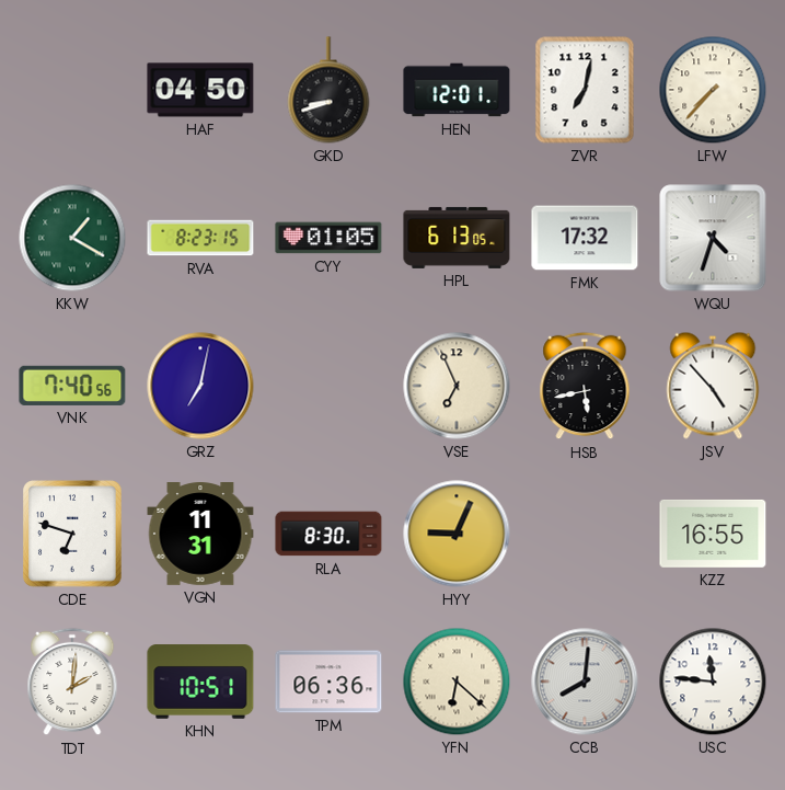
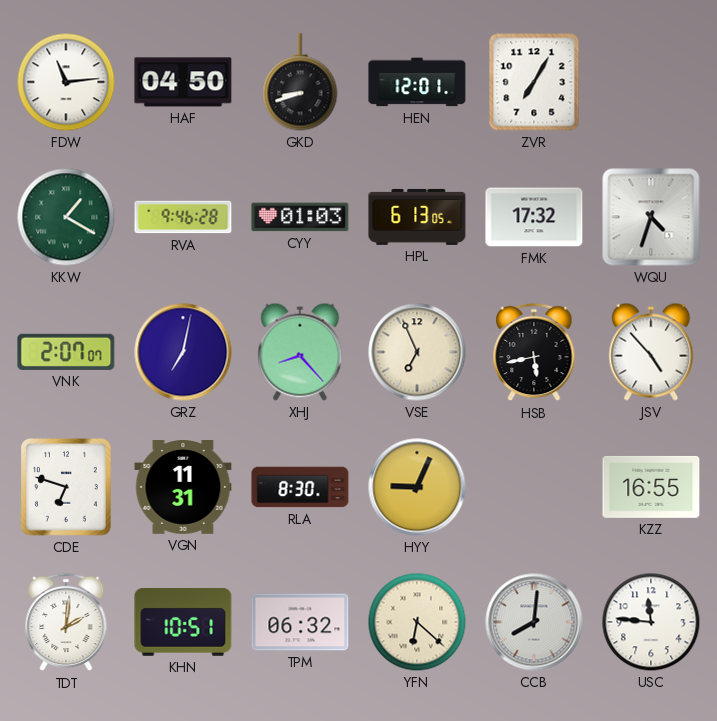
FDW: none -> 11:14 (66, 82)
ZVR: 7:02 -> 7:05 (534, 82)
LFW: 7:37 -> none (713, 90)
RVA: 8:23 -> 9:46 (183, 217)
CYY: 01:05 -> 01:03 (300, 217)
VNK: 7:40 -> 2:07 (66, 352)
XHJ: none -> 8:23 (300, 352)
TPM: 06:36 -> 06:32 (300, 622)
